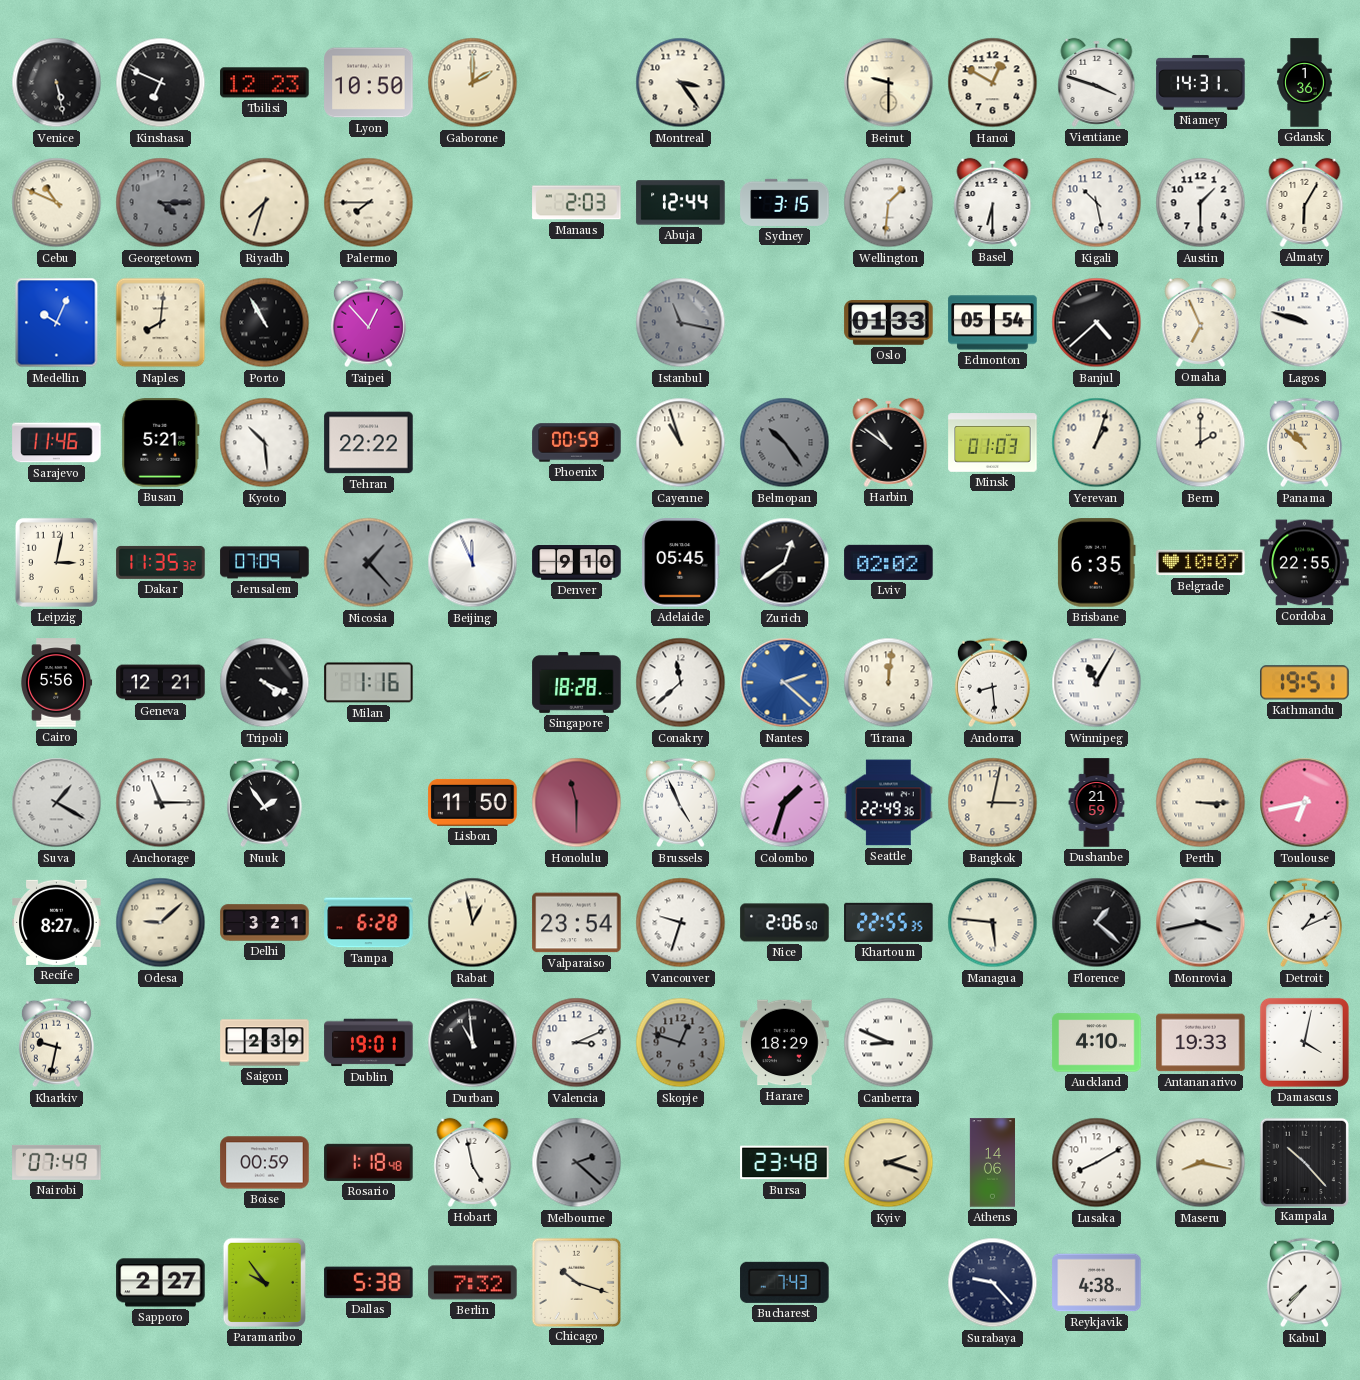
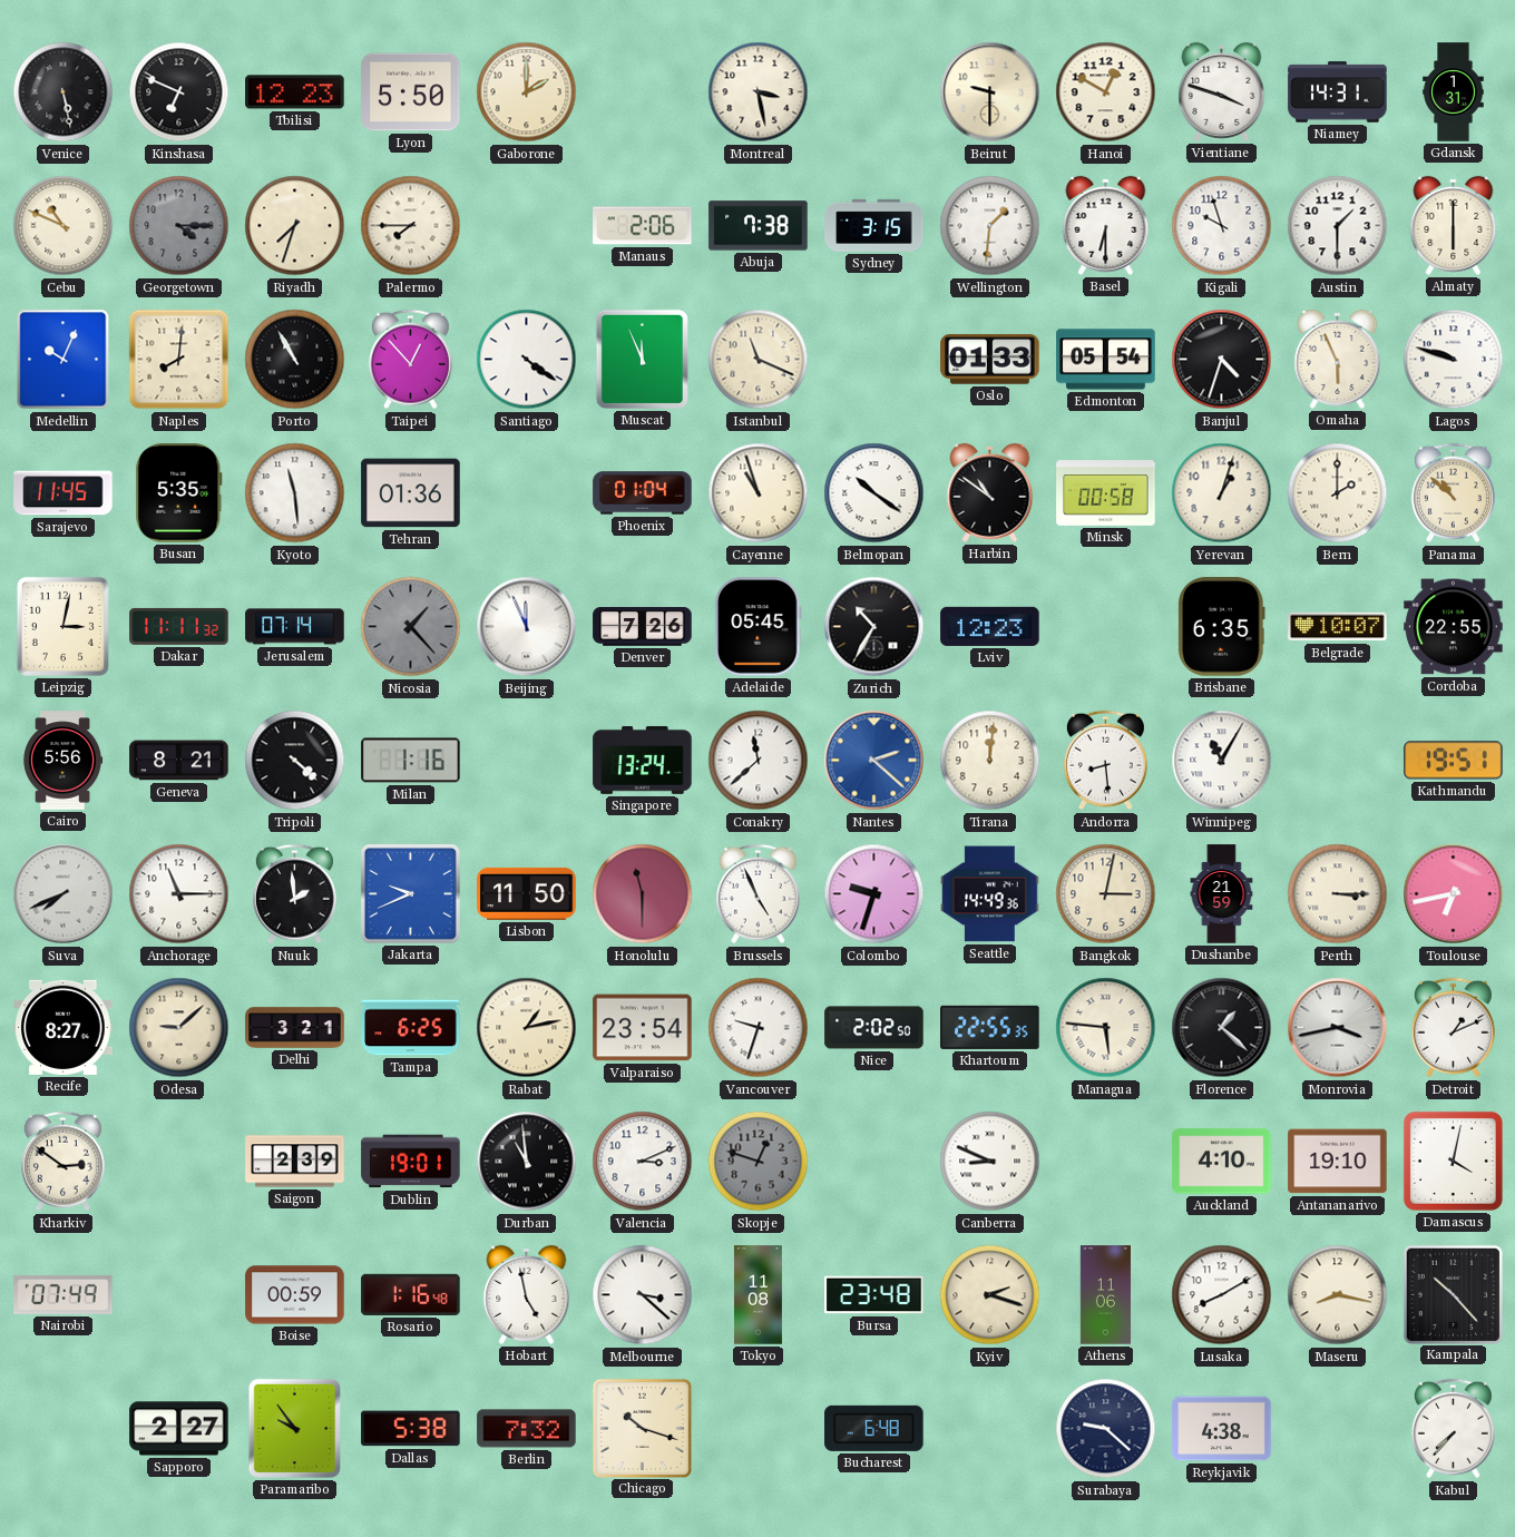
Lyon: 10:50 -> 5:50 (411, 92)
Montreal: 3:24 -> 3:28 (759, 92)
Gdansk: 1:36 -> 1:31 (1454, 92)
Manaus: 2:03 -> 2:06 (643, 226)
Abuja: 12:44 -> 7:38 (759, 226)
Kigali: 10:28 -> 9:57 (1222, 226)
Almaty: 6:05 -> 6:00 (1454, 225)
Santiago: none -> 4:21 (527, 360)
Muscat: none -> 11:56 (642, 359)
Istanbul: 11:17 -> 11:19 (759, 360)
Istanbul dial: grey -> cream (759, 360)
Banjul: 4:38 -> 4:33 (1222, 360)
Omaha: 6:56 -> 5:56 (1338, 359)
Sarajevo: 11:46 -> 11:45 (63, 493)
Busan: 5:21 -> 5:35 (179, 493)
Kyoto: 10:29 -> 11:29 (295, 493)
Tehran: 22:22 -> 01:36 (411, 493)
Phoenix: 00:59 -> 01:04 (643, 493)
Belmopan: 10:24 -> 10:21 (874, 493)
Belmopan dial: grey -> white (874, 493)
Minsk: 01:03 -> 00:58 (1106, 493)
Dakar: 11:35 -> 11:11 (179, 626)
Jerusalem: 07:09 -> 07:14 (295, 627)
Denver: 9:10 -> 7:26 (643, 627)
Zurich: 12:39 -> 10:35 (874, 627)
Lviv: 02:02 -> 12:23 (990, 626)
Geneva: 12:21 -> 8:21 (179, 761)
Tripoli: 4:19 -> 4:22 (295, 761)
Singapore: 18:28 -> 13:24 (643, 760)
Suva: 1:20 -> 7:41 (63, 894)
Nuuk: 1:54 -> 1:59 (294, 894)
Jakarta: none -> 9:41 (410, 893)
Colombo: 1:33 -> 9:33 (874, 894)
Seattle: 22:49 -> 14:49 (990, 894)
Tampa: 6:28 -> 6:25 (411, 1028)
Rabat: 12:58 -> 1:13 (527, 1028)
Nice: 2:06 -> 2:02 (874, 1028)
Kharkiv: 9:32 -> 2:51 (62, 1162)
Harare: 18:29 -> none (785, 1043)
Antananarivo: 19:33 -> 19:10 (1338, 1162)
Rosario: 1:18 -> 1:16 (411, 1294)
Melbourne: 2:22 -> 3:22 (643, 1295)
Melbourne dial: grey -> white (643, 1295)
Tokyo: none -> 11:08 (757, 1295)
Athens: 14:06 -> 11:06 (1105, 1295)
Bucharest: 7:43 -> 6:48 (874, 1428)
Surabaya: 9:23 -> 9:22 (1106, 1429)
